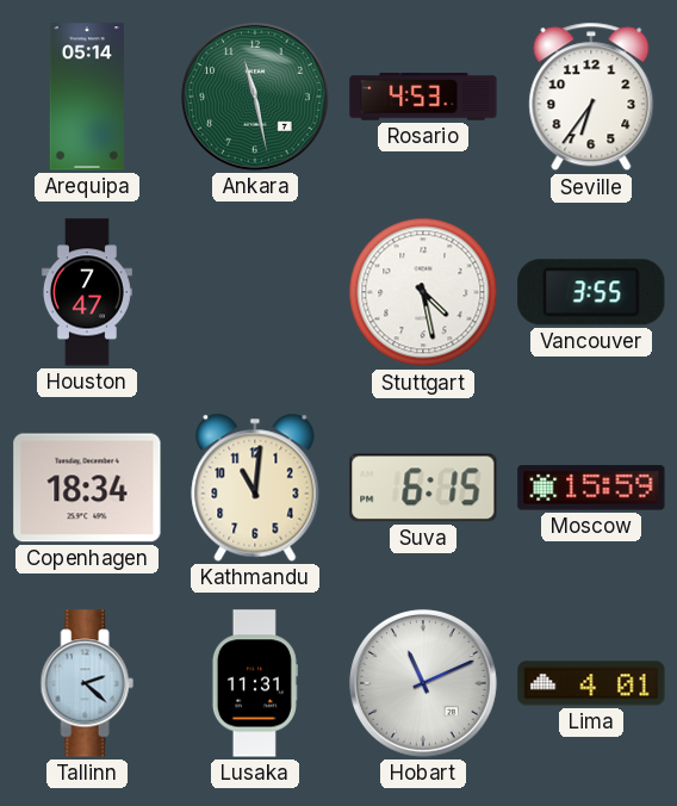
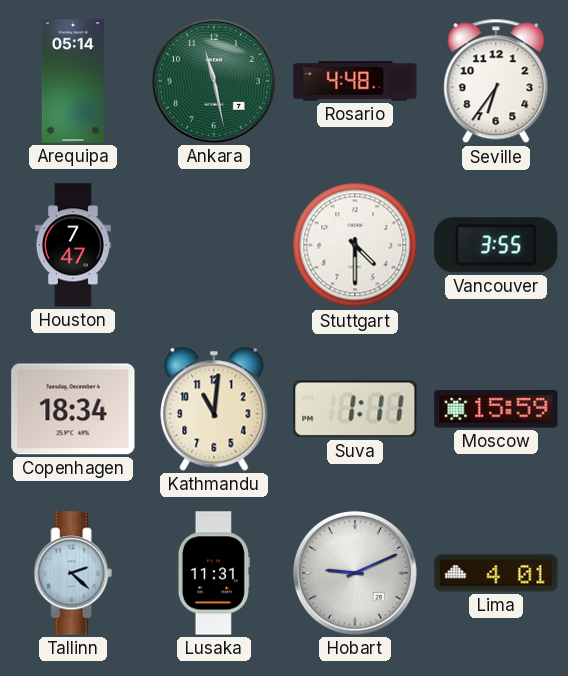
Rosario: 4:53 -> 4:48 (355, 81)
Stuttgart: 4:28 -> 4:30 (355, 245)
Suva: 6:15 -> 1:11 (355, 409)
Hobart: 11:11 -> 9:11 (355, 573)
